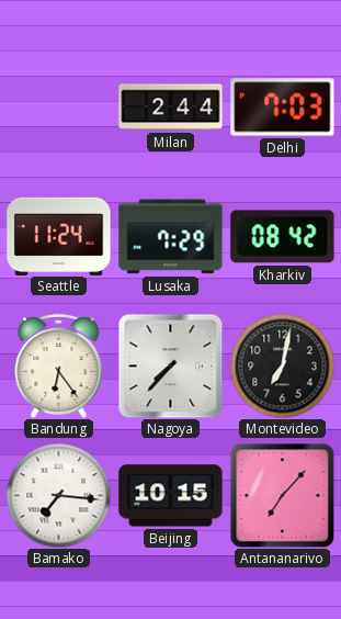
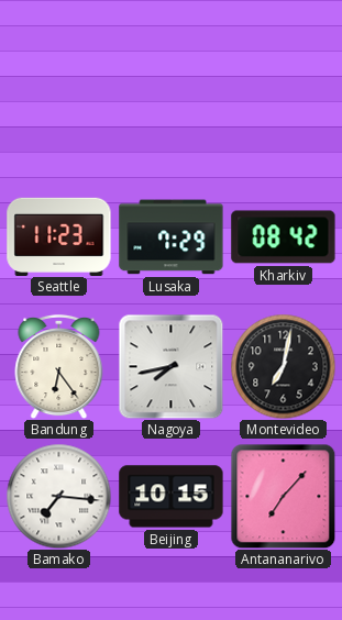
Milan: 2:44 -> none (171, 108)
Delhi: 7:03 -> none (283, 108)
Seattle: 11:24 -> 11:23 (59, 236)
Nagoya: 7:37 -> 7:43 (170, 366)
